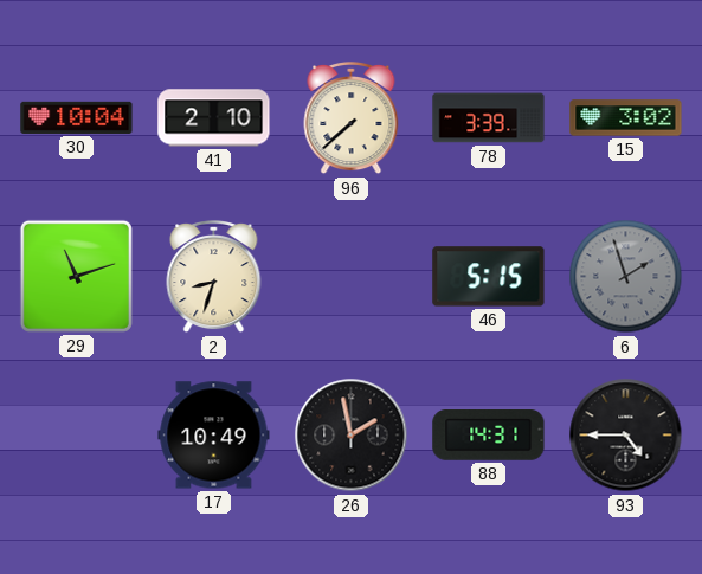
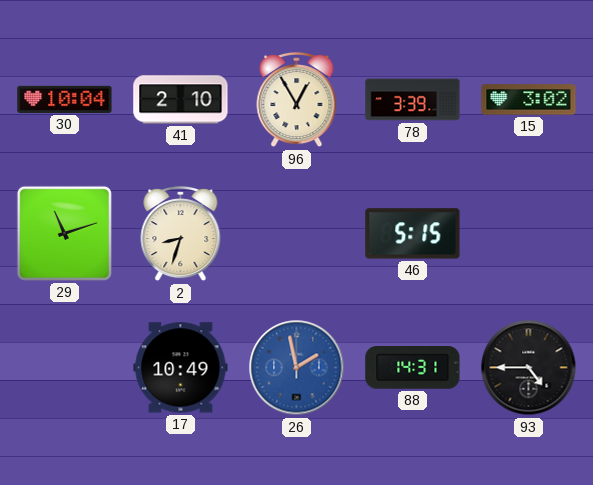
96: 7:38 -> 12:55 (297, 101)
6: 1:57 -> none (626, 277)
26 dial: black -> blue (297, 368)
